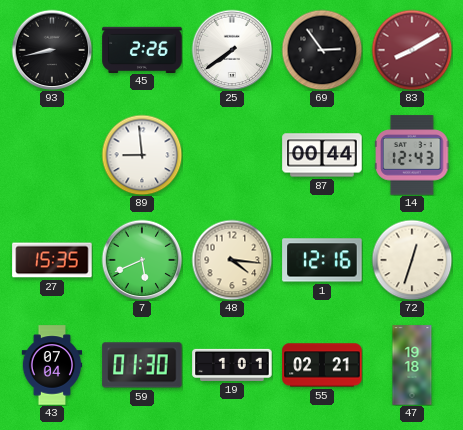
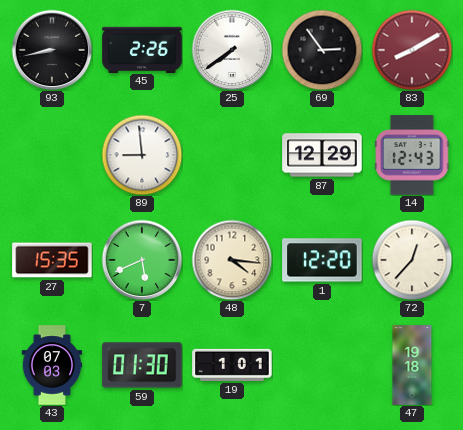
87: 00:44 -> 12:29 (322, 155)
1: 12:16 -> 12:20 (322, 260)
72: 12:33 -> 12:37 (412, 260)
43: 07:04 -> 07:03 (52, 365)
55: 02:21 -> none (322, 365)
